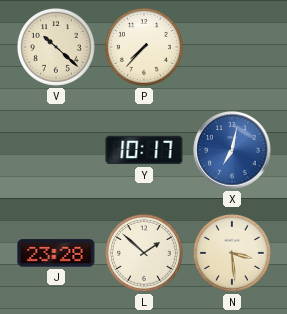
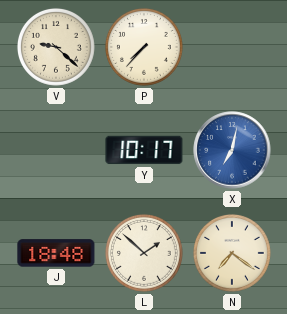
V: 10:22 -> 9:22 (56, 47)
J: 23:28 -> 18:48 (56, 253)
N: 3:29 -> 7:21 (232, 253)
